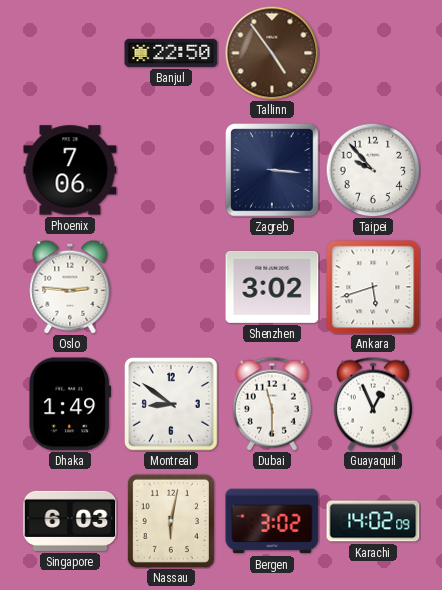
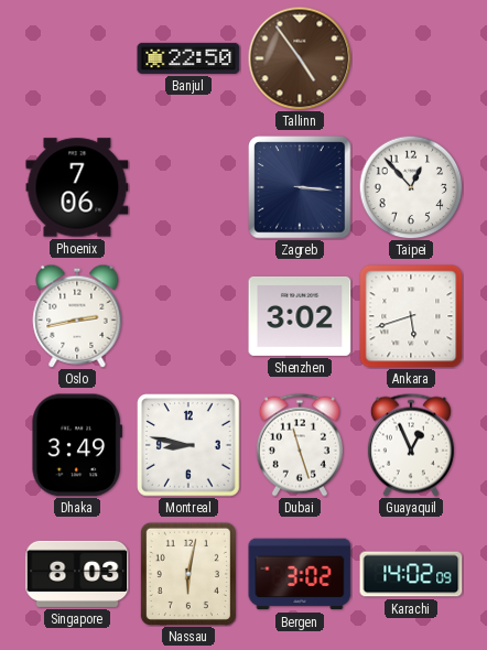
Taipei: 9:53 -> 12:53 (411, 187)
Oslo: 2:46 -> 2:43 (77, 316)
Dhaka: 1:49 -> 3:49 (76, 445)
Montreal: 8:51 -> 8:47 (188, 445)
Dubai: 11:30 -> 11:27 (300, 445)
Singapore: 6:03 -> 8:03 (77, 574)
